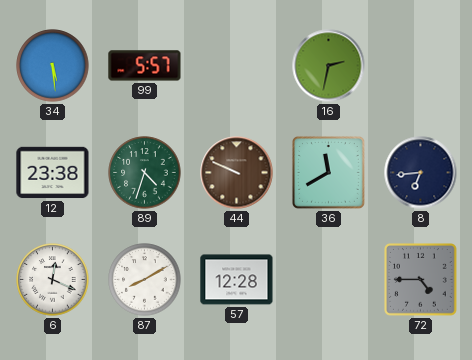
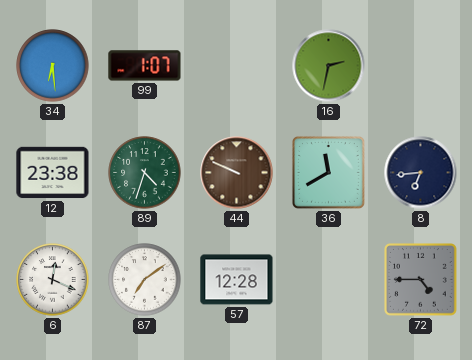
34: 5:29 -> 6:29 (53, 66)
99: 5:57 -> 1:07 (145, 66)
87: 8:10 -> 7:09 (145, 280)
